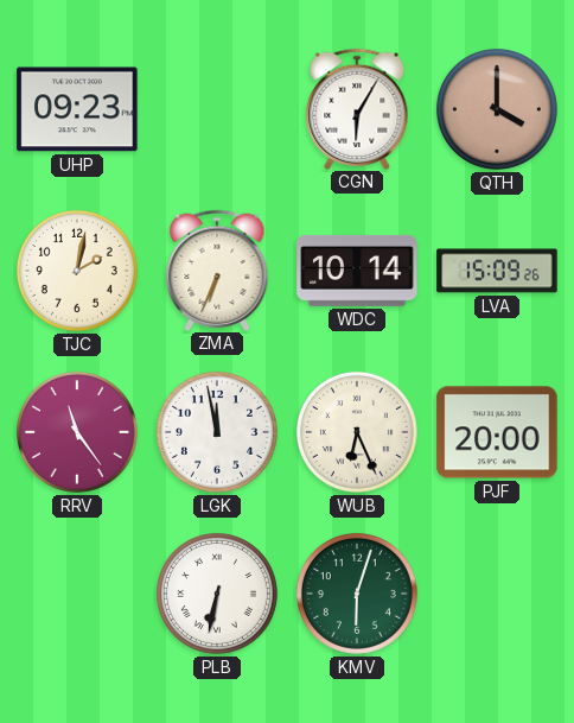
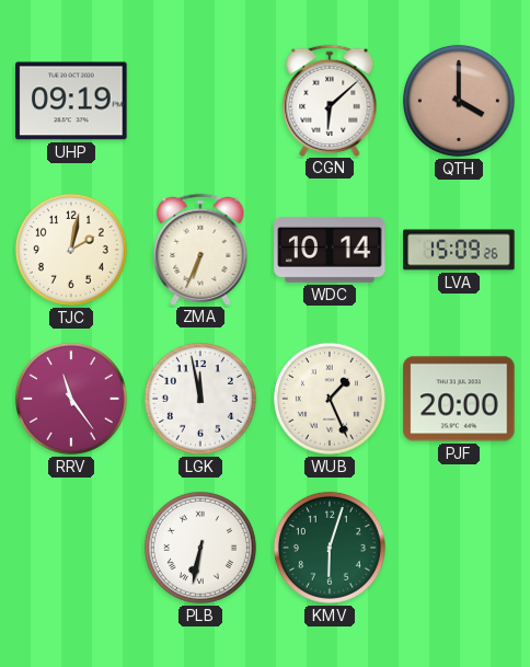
UHP: 09:23 -> 09:19 (71, 101)
CGN: 6:05 -> 6:08 (330, 100)
WUB: 6:26 -> 1:26 (330, 399)
